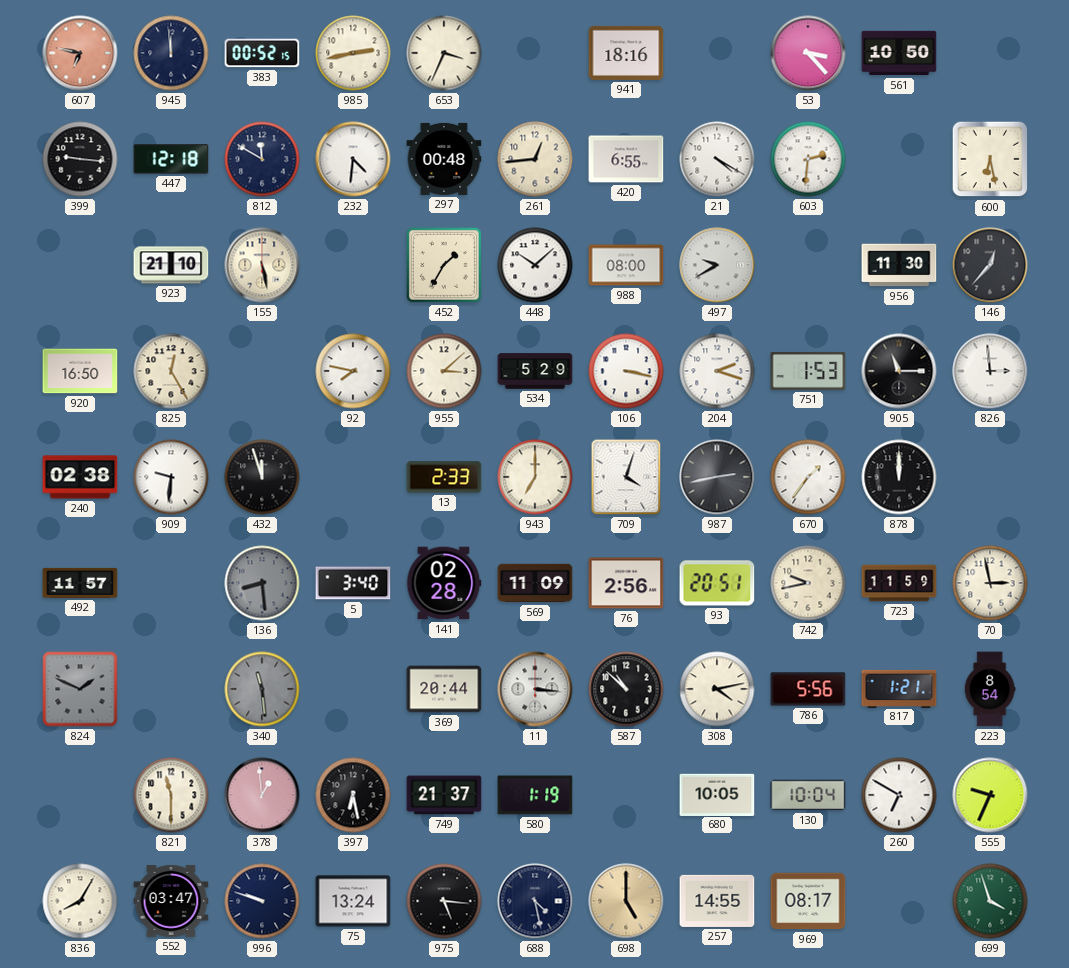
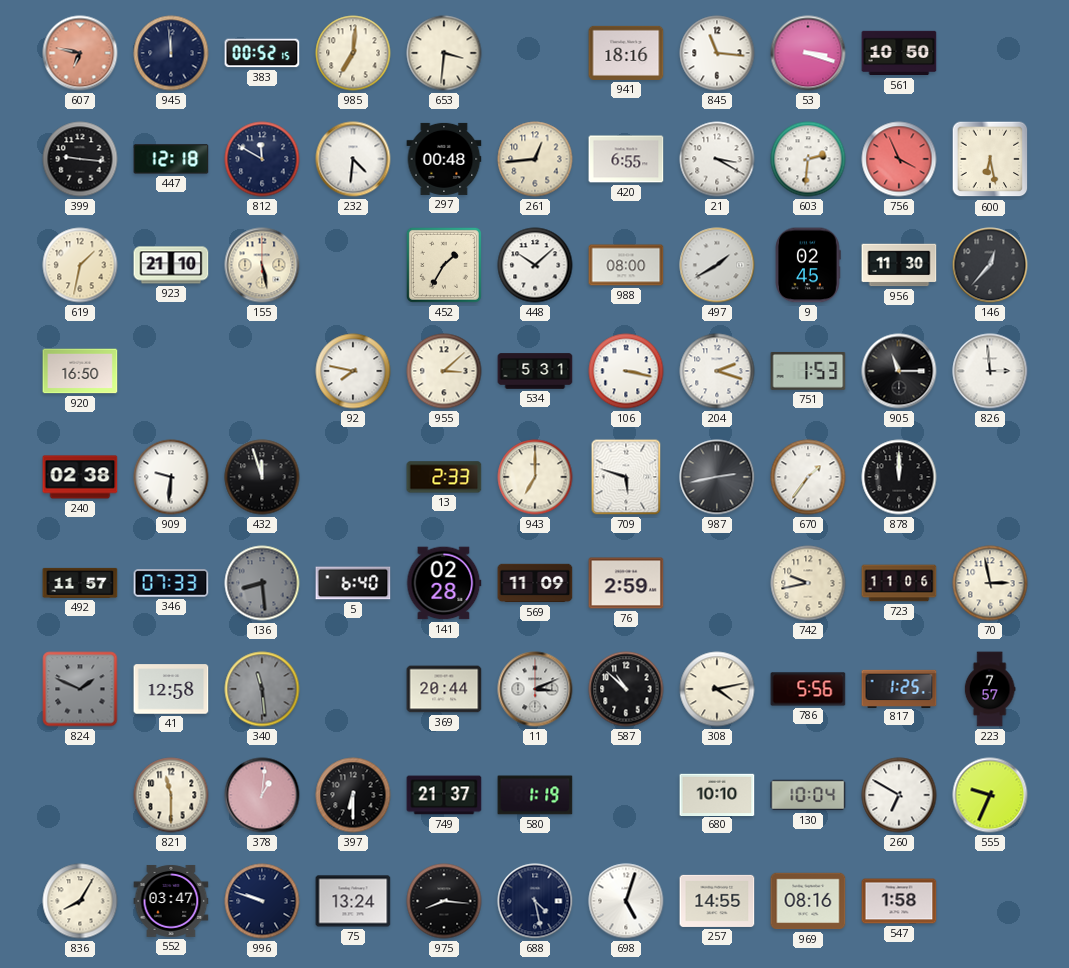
985: 2:43 -> 7:01 (353, 53)
653: 3:34 -> 3:31 (444, 53)
845: none -> 11:16 (717, 53)
53: 3:23 -> 3:18 (808, 53)
21: 4:20 -> 3:20 (717, 159)
756: none -> 3:56 (899, 159)
619: none -> 1:32 (80, 265)
497: 9:40 -> 1:40 (717, 265)
9: none -> 02:45 (808, 265)
825: 12:25 -> none (171, 371)
534: 5:29 -> 5:31 (535, 371)
709: 4:03 -> 5:48 (626, 477)
346: none -> 07:33 (171, 583)
5: 3:40 -> 6:40 (353, 583)
76: 2:56 -> 2:59 (626, 583)
93: 20:51 -> none (717, 583)
723: 11:59 -> 11:06 (899, 583)
41: none -> 12:58 (171, 689)
11: 3:16 -> 3:11 (535, 689)
817: 1:21 -> 1:25 (899, 688)
223: 8:54 -> 7:57 (990, 689)
378: 12:59 -> 1:01 (262, 795)
397: 6:28 -> 6:30 (353, 795)
680: 10:05 -> 10:10 (717, 794)
975: 5:16 -> 8:16 (444, 901)
698: 5:00 -> 5:03 (626, 901)
698 dial: champagne -> white (626, 901)
969: 08:17 -> 08:16 (808, 901)
547: none -> 1:58 (899, 901)
699: 3:57 -> none (990, 901)
